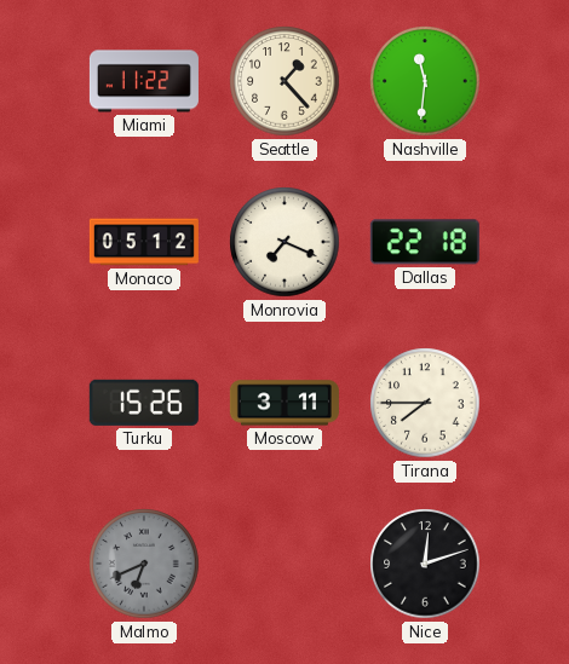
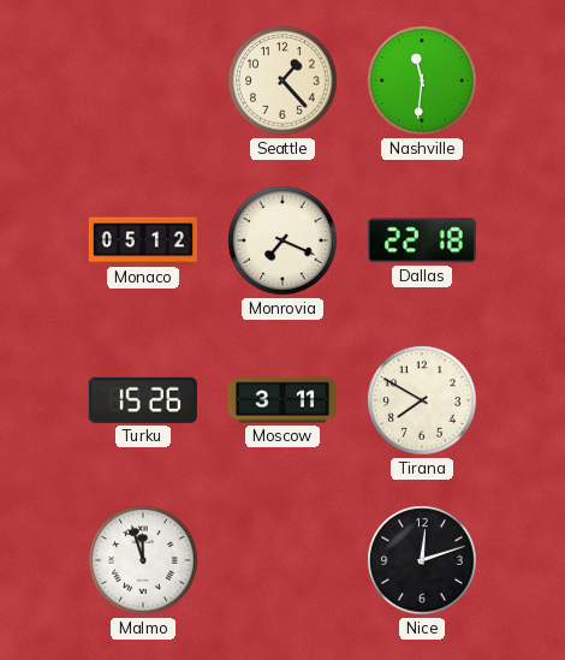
Miami: 11:22 -> none (144, 81)
Tirana: 7:45 -> 7:50 (422, 400)
Malmo: 6:41 -> 11:57 (143, 560)
Malmo dial: grey -> white (143, 560)
